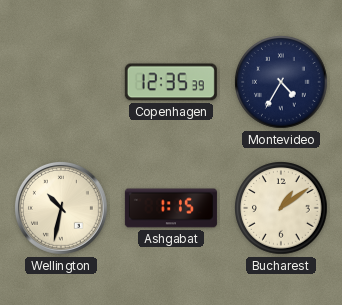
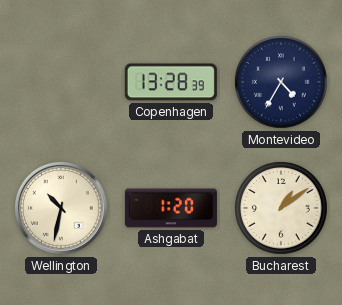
Copenhagen: 12:35 -> 13:28 (171, 82)
Ashgabat: 1:15 -> 1:20 (171, 208)
